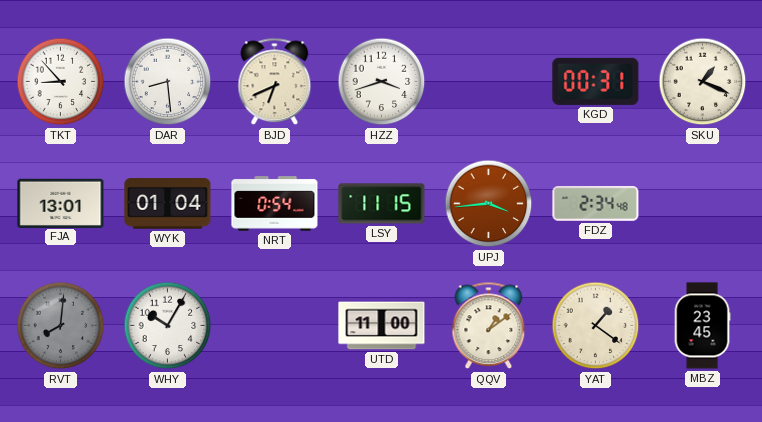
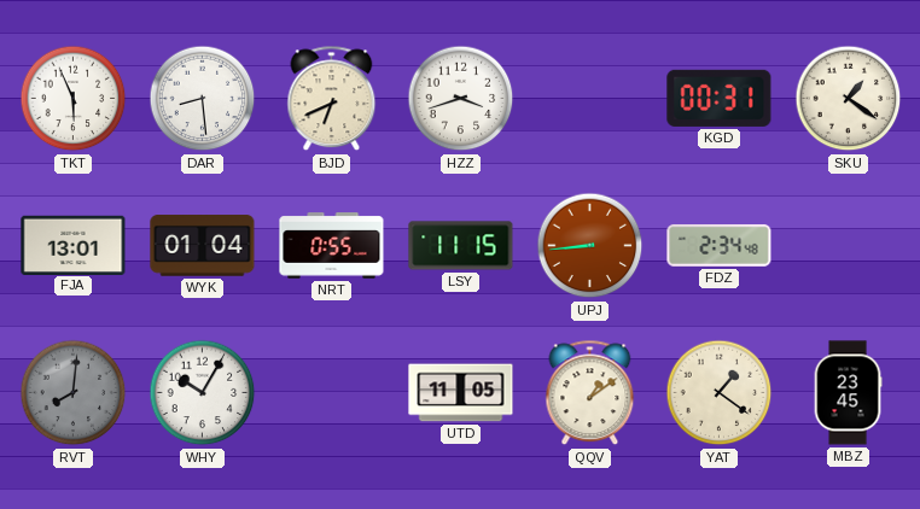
TKT: 8:53 -> 5:56 (74, 99)
SKU: 1:19 -> 1:21 (849, 99)
NRT: 0:54 -> 0:55 (332, 246)
UPJ: 3:44 -> 8:44 (590, 246)
UTD: 11:00 -> 11:05 (461, 393)
